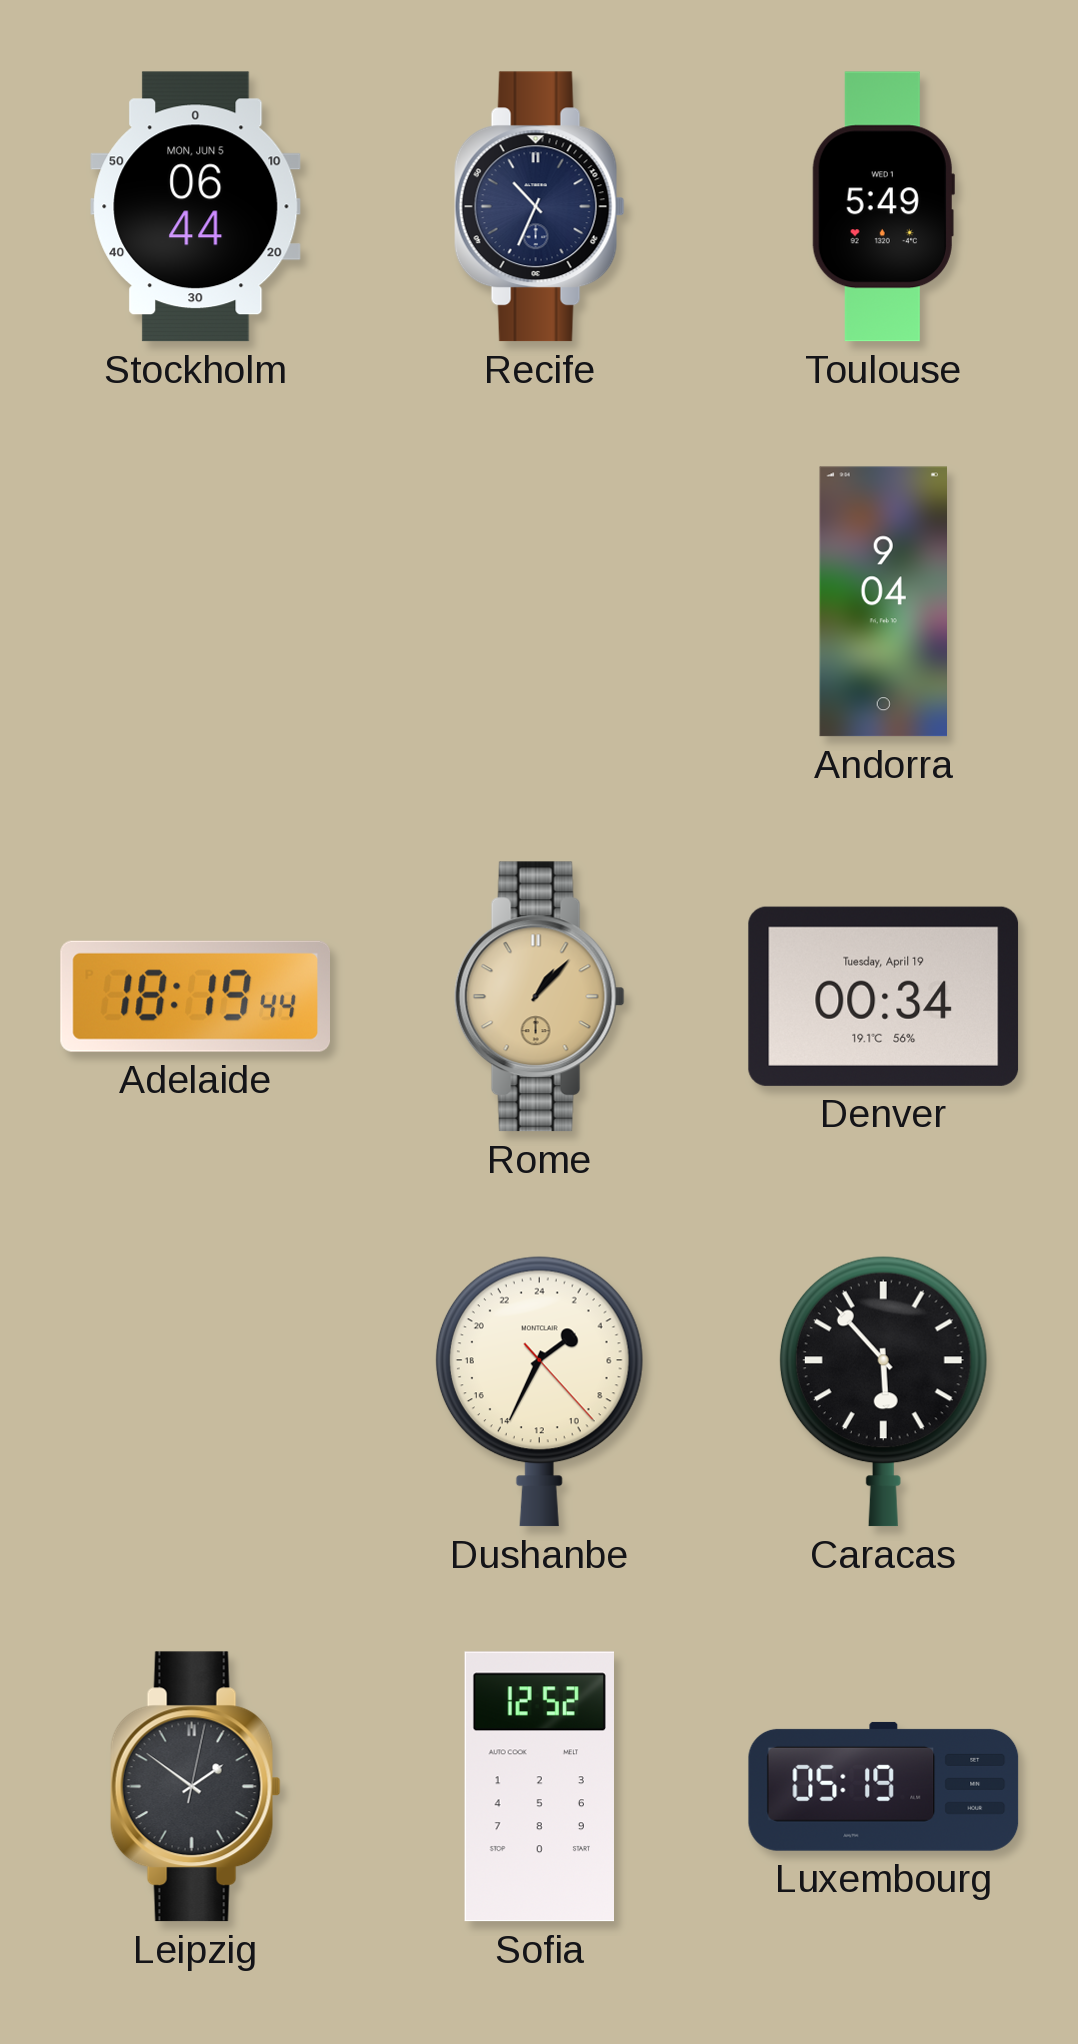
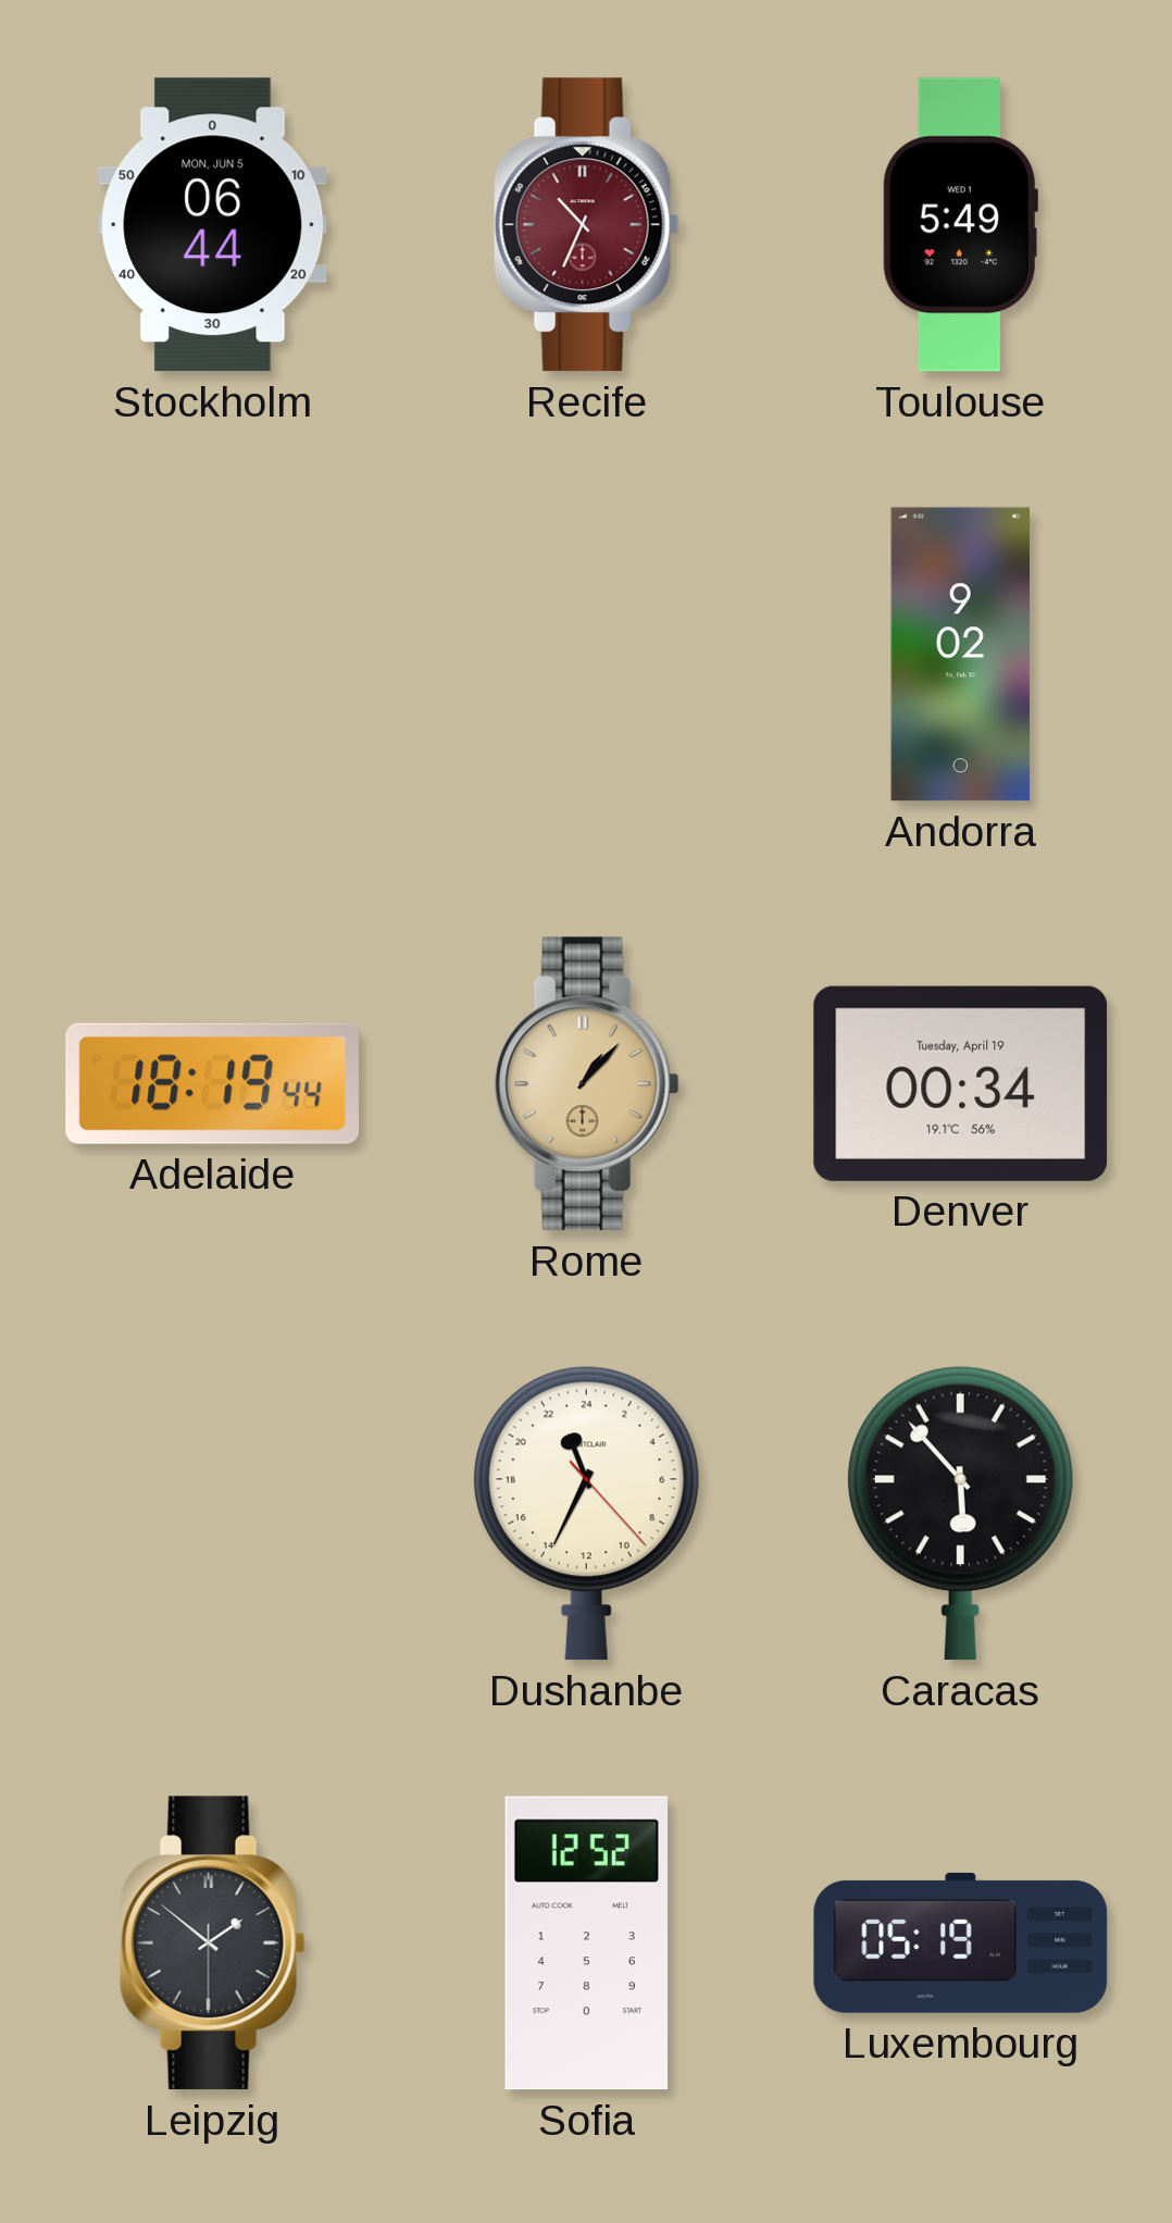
Recife dial: navy -> burgundy (586, 225)
Andorra: 9:04 -> 9:02 (960, 655)
Dushanbe: 3:34 -> 22:34 (586, 1513)
Leipzig: 1:51:02 -> 1:51:30 (212, 1943)
